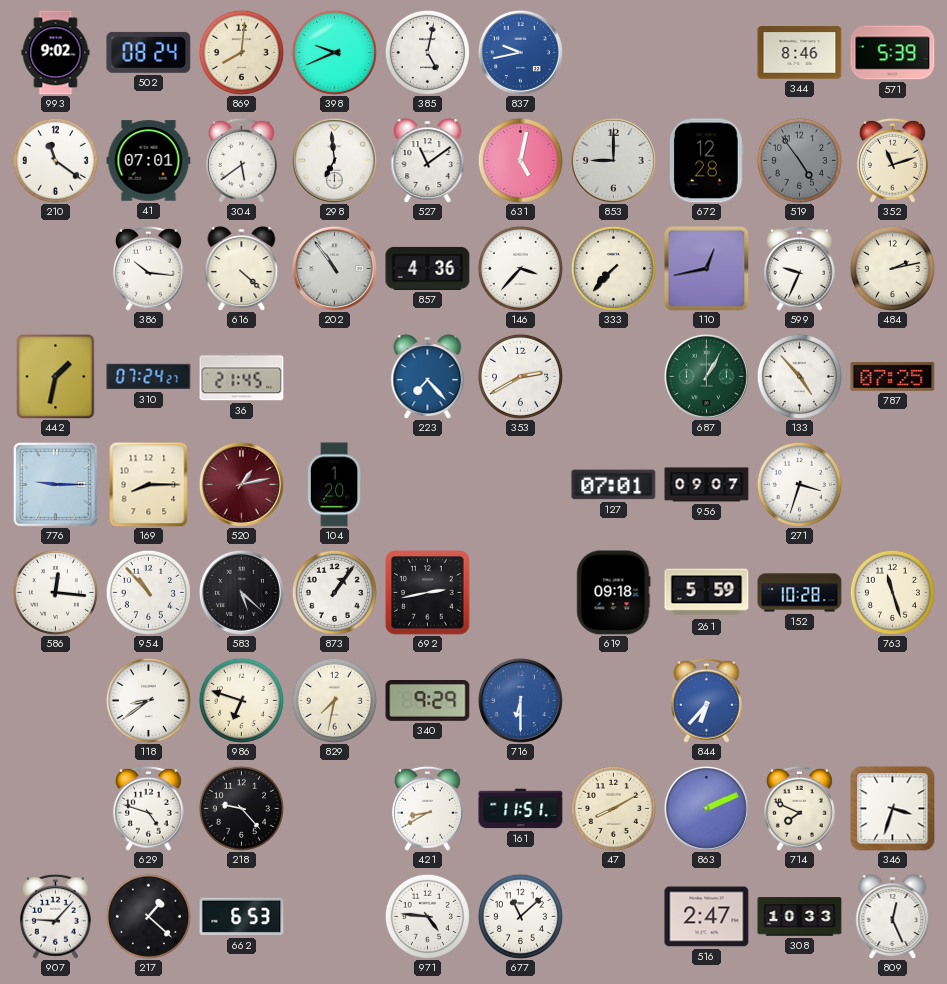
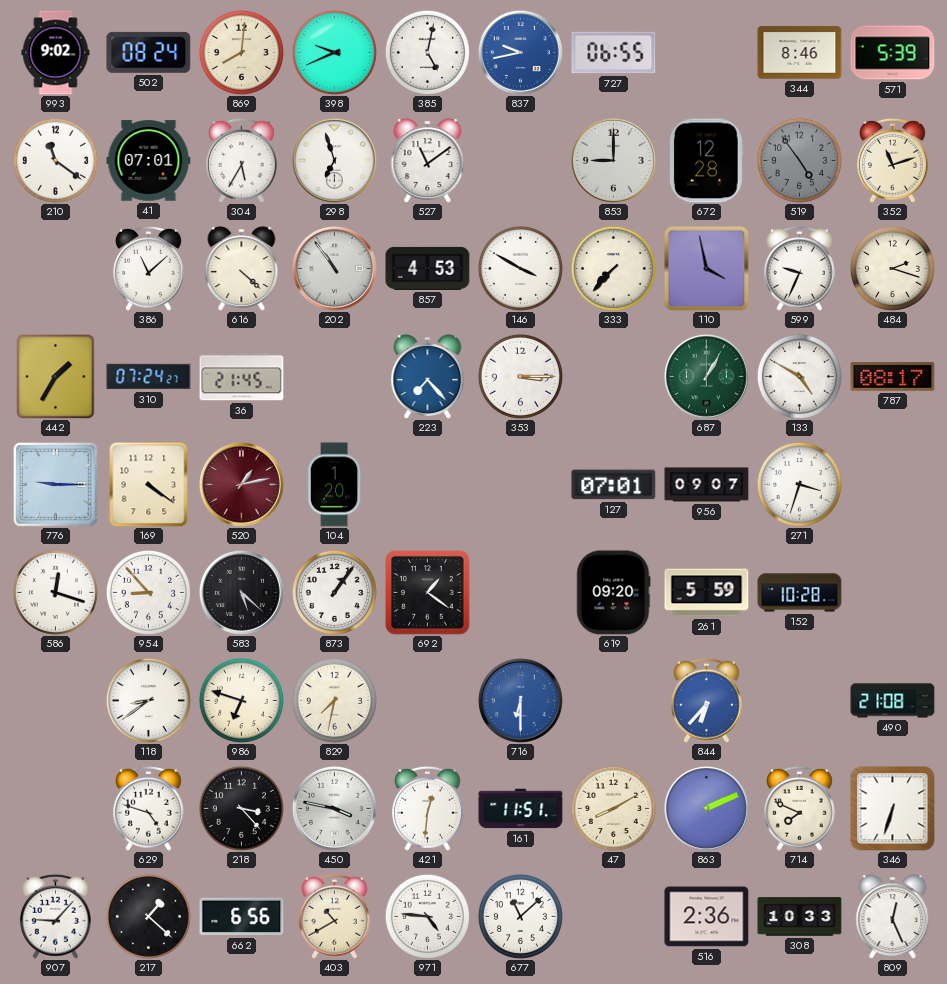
727: none -> 06:55 (614, 53)
304: 5:39 -> 5:35 (241, 160)
298: 6:59 -> 6:57 (334, 160)
631: 5:02 -> none (520, 160)
386: 10:16 -> 11:08 (148, 268)
857: 4:36 -> 4:53 (428, 268)
146: 3:37 -> 3:50 (520, 268)
110: 12:43 -> 3:58 (707, 269)
484: 2:13 -> 2:18 (892, 268)
442: 1:32 -> 1:35 (56, 376)
353: 2:40 -> 3:15 (520, 376)
133: 4:53 -> 4:50 (799, 376)
787: 07:25 -> 08:17 (893, 377)
169: 8:15 -> 4:21 (149, 484)
586: 12:16 -> 12:18 (55, 592)
954: 10:53 -> 8:53 (148, 592)
692: 2:43 -> 1:21 (428, 593)
619: 09:18 -> 09:20 (614, 593)
763: 11:27 -> none (892, 592)
340: 9:29 -> none (428, 701)
490: none -> 21:08 (893, 701)
218: 9:23 -> 3:23 (241, 808)
450: none -> 3:47 (334, 808)
421: 8:40 -> 12:31 (427, 808)
346: 3:33 -> 6:33 (893, 809)
662: 6:53 -> 6:56 (242, 917)
403: none -> 10:40 (334, 916)
516: 2:47 -> 2:36 (707, 917)
